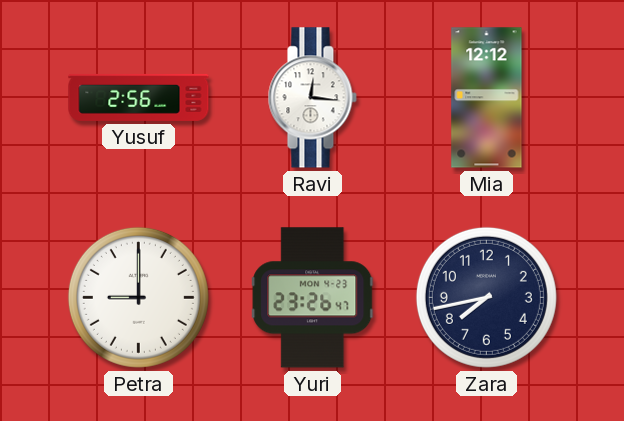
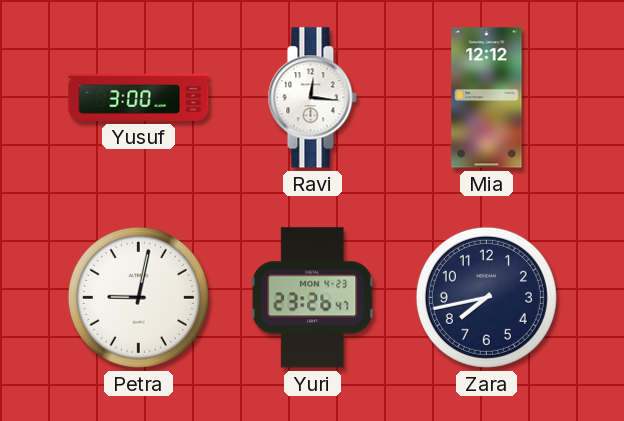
Yusuf: 2:56 -> 3:00 (139, 97)
Petra: 9:00 -> 9:02 (138, 297)
